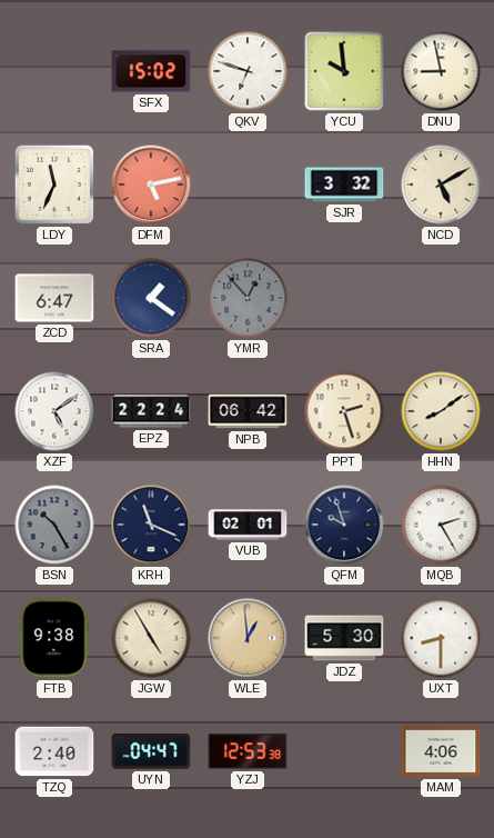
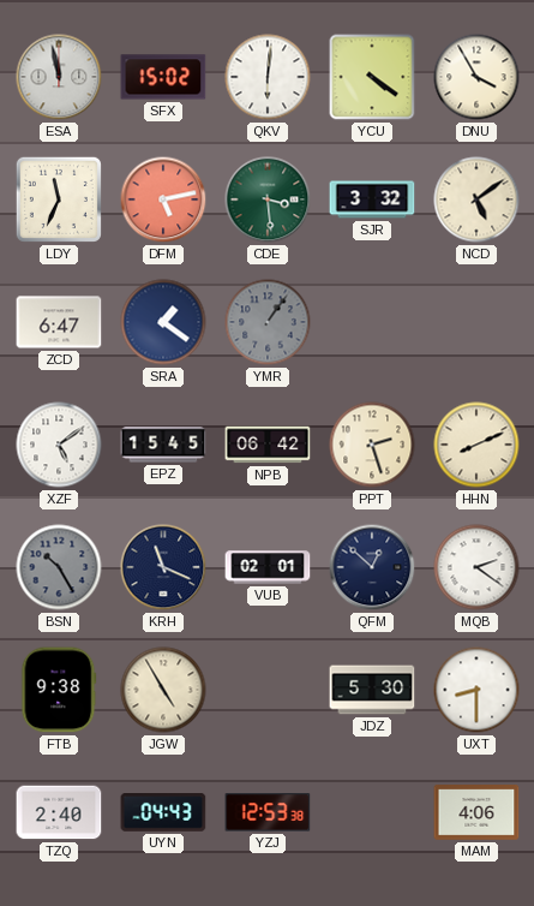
ESA: none -> 11:58 (59, 77)
QKV: 6:48 -> 6:01 (268, 77)
YCU: 9:59 -> 4:21 (372, 77)
DNU: 8:58 -> 3:55 (476, 77)
CDE: none -> 3:29 (268, 199)
NCD: 5:10 -> 5:09 (476, 199)
YMR: 12:53 -> 1:06 (268, 322)
EPZ: 22:24 -> 15:45 (163, 445)
HHN: 8:09 -> 8:11 (476, 445)
QFM: 9:57 -> 12:52 (372, 567)
MQB: 2:25 -> 2:21 (476, 567)
WLE: 12:59 -> none (248, 638)
UYN: 04:47 -> 04:43 (163, 813)
